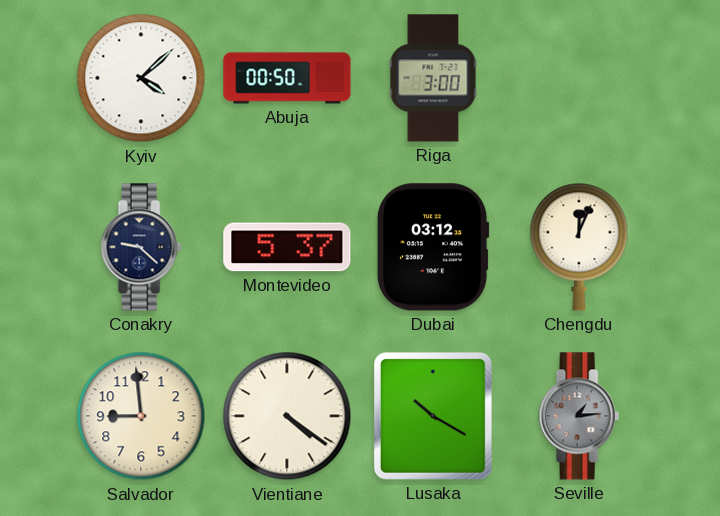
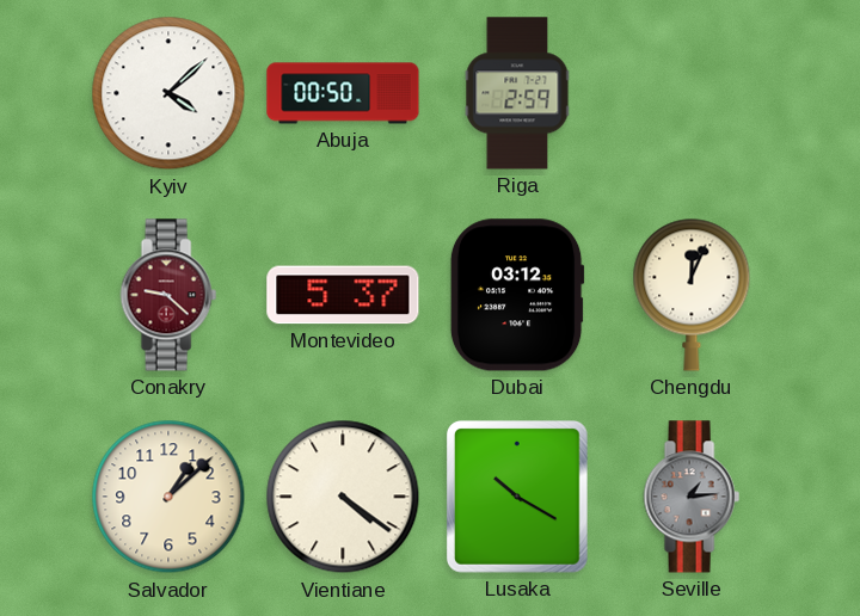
Riga: 3:00 -> 2:59 (517, 93)
Conakry dial: navy -> burgundy (168, 295)
Salvador: 8:59 -> 1:08 (168, 497)
